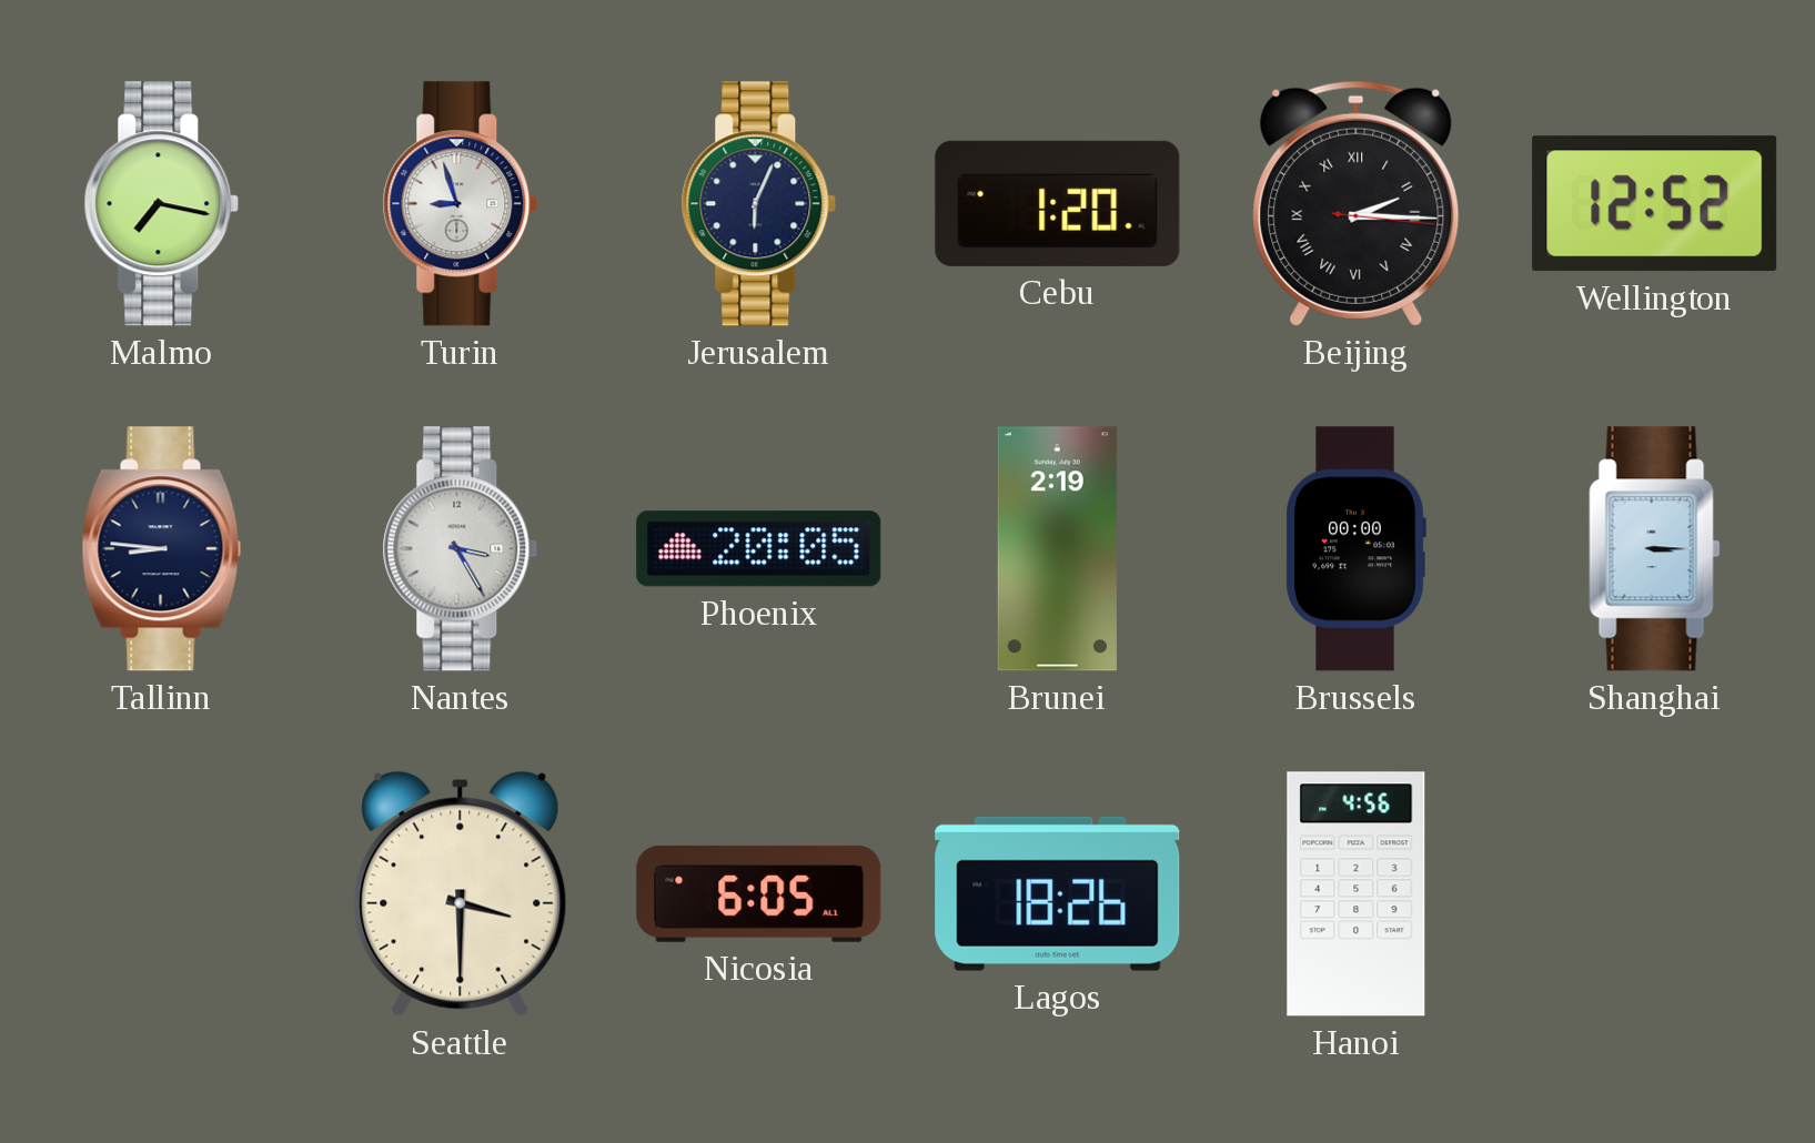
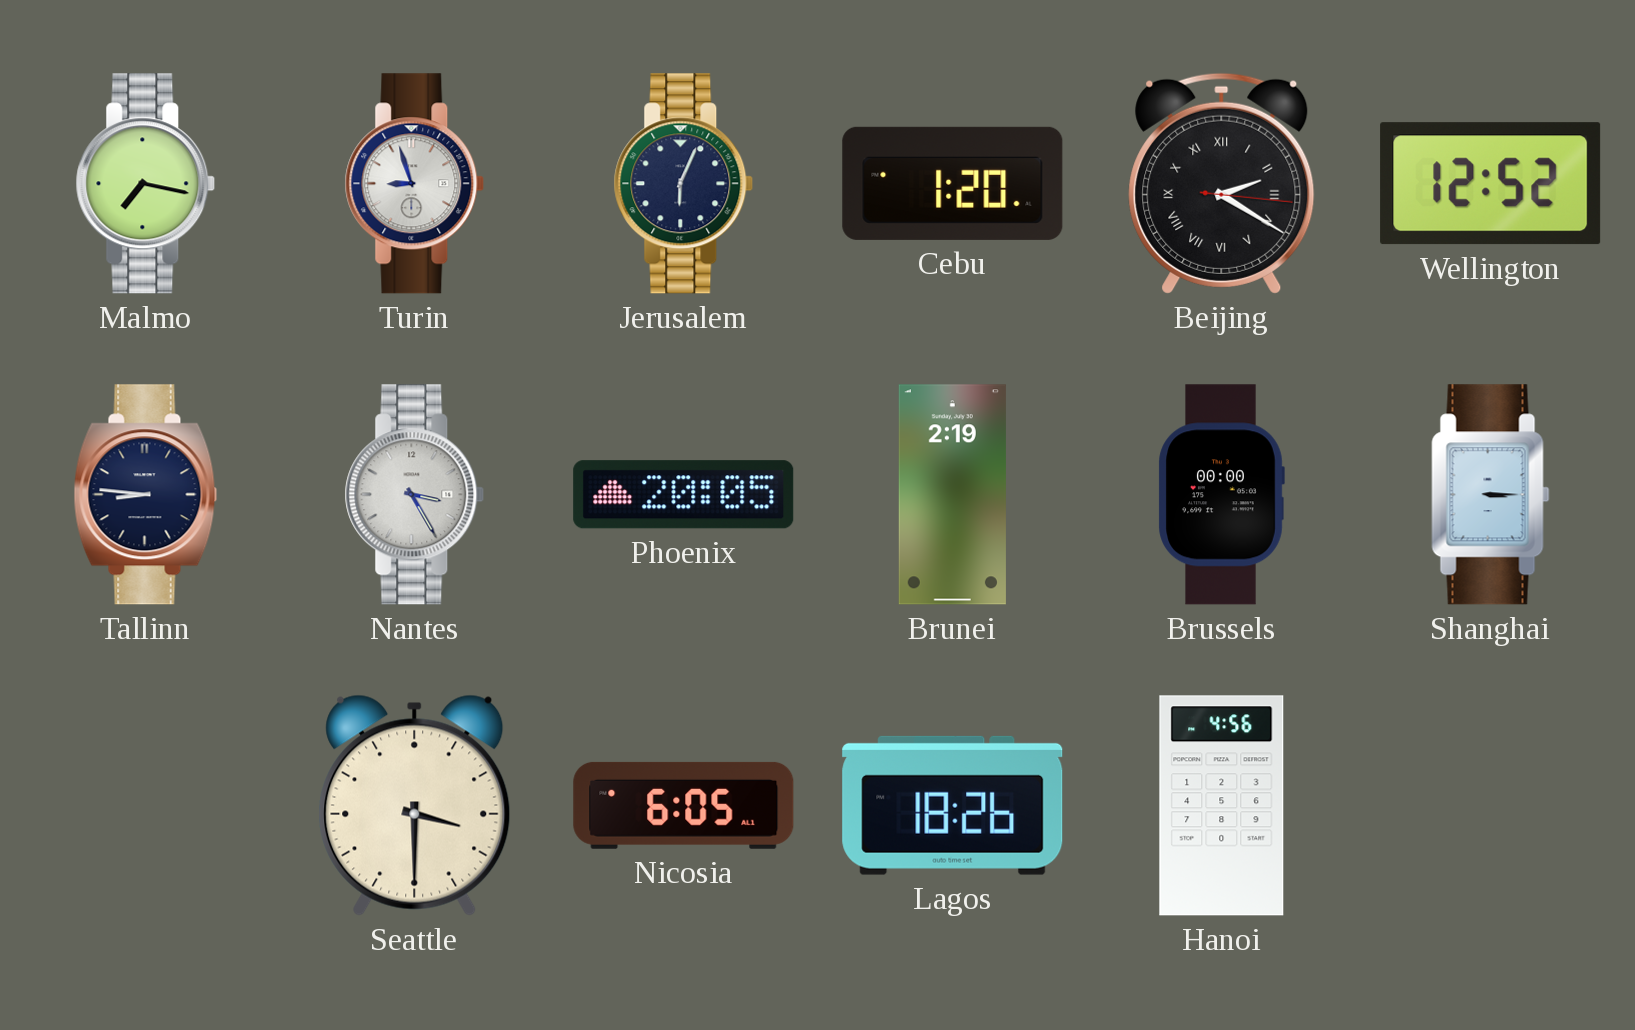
Beijing: 2:15 -> 2:20 (1222, 183)
